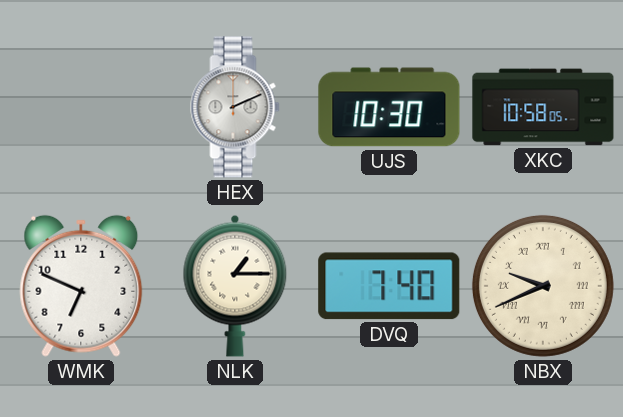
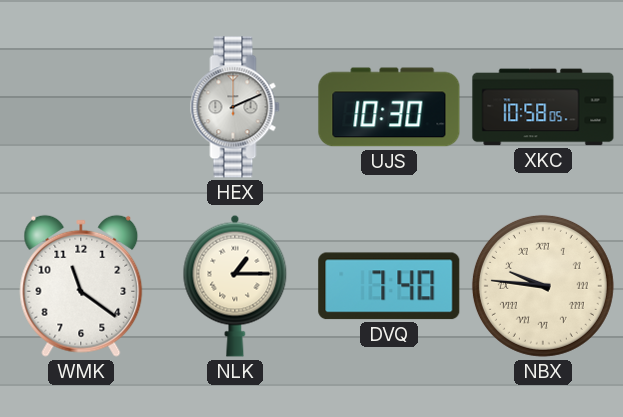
WMK: 6:49 -> 11:21 (81, 286)
NBX: 9:41 -> 9:46 (543, 286)
